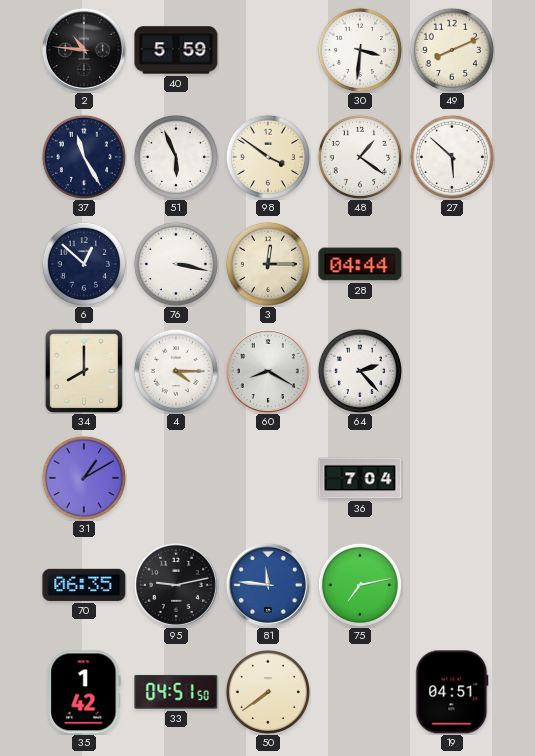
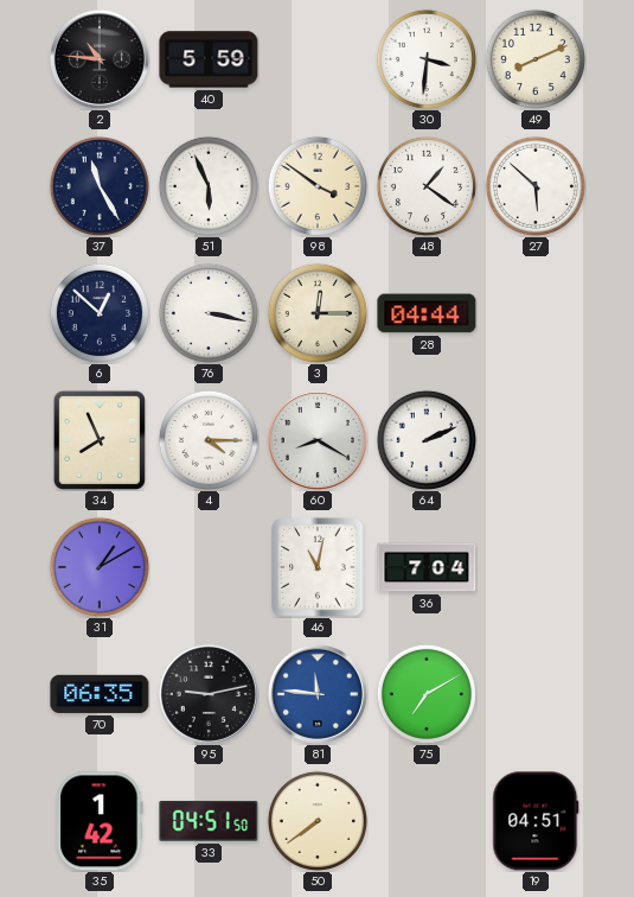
34: 8:00 -> 7:56 (100, 440)
64: 2:23 -> 2:11 (427, 440)
46: none -> 11:02 (318, 567)
75: 7:13 -> 7:10 (427, 694)
